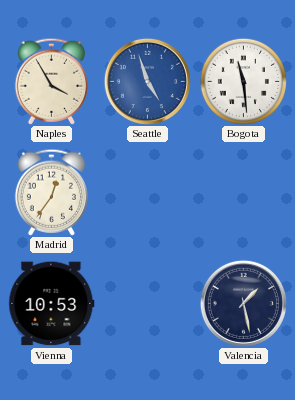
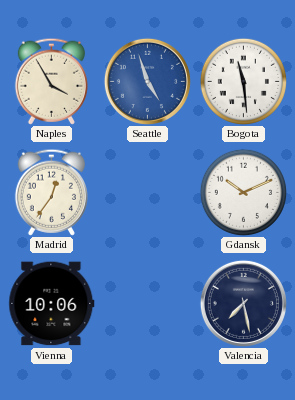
Gdansk: none -> 10:11 (243, 192)
Vienna: 10:53 -> 10:06 (52, 304)
Valencia: 1:28 -> 7:28 (243, 303)
